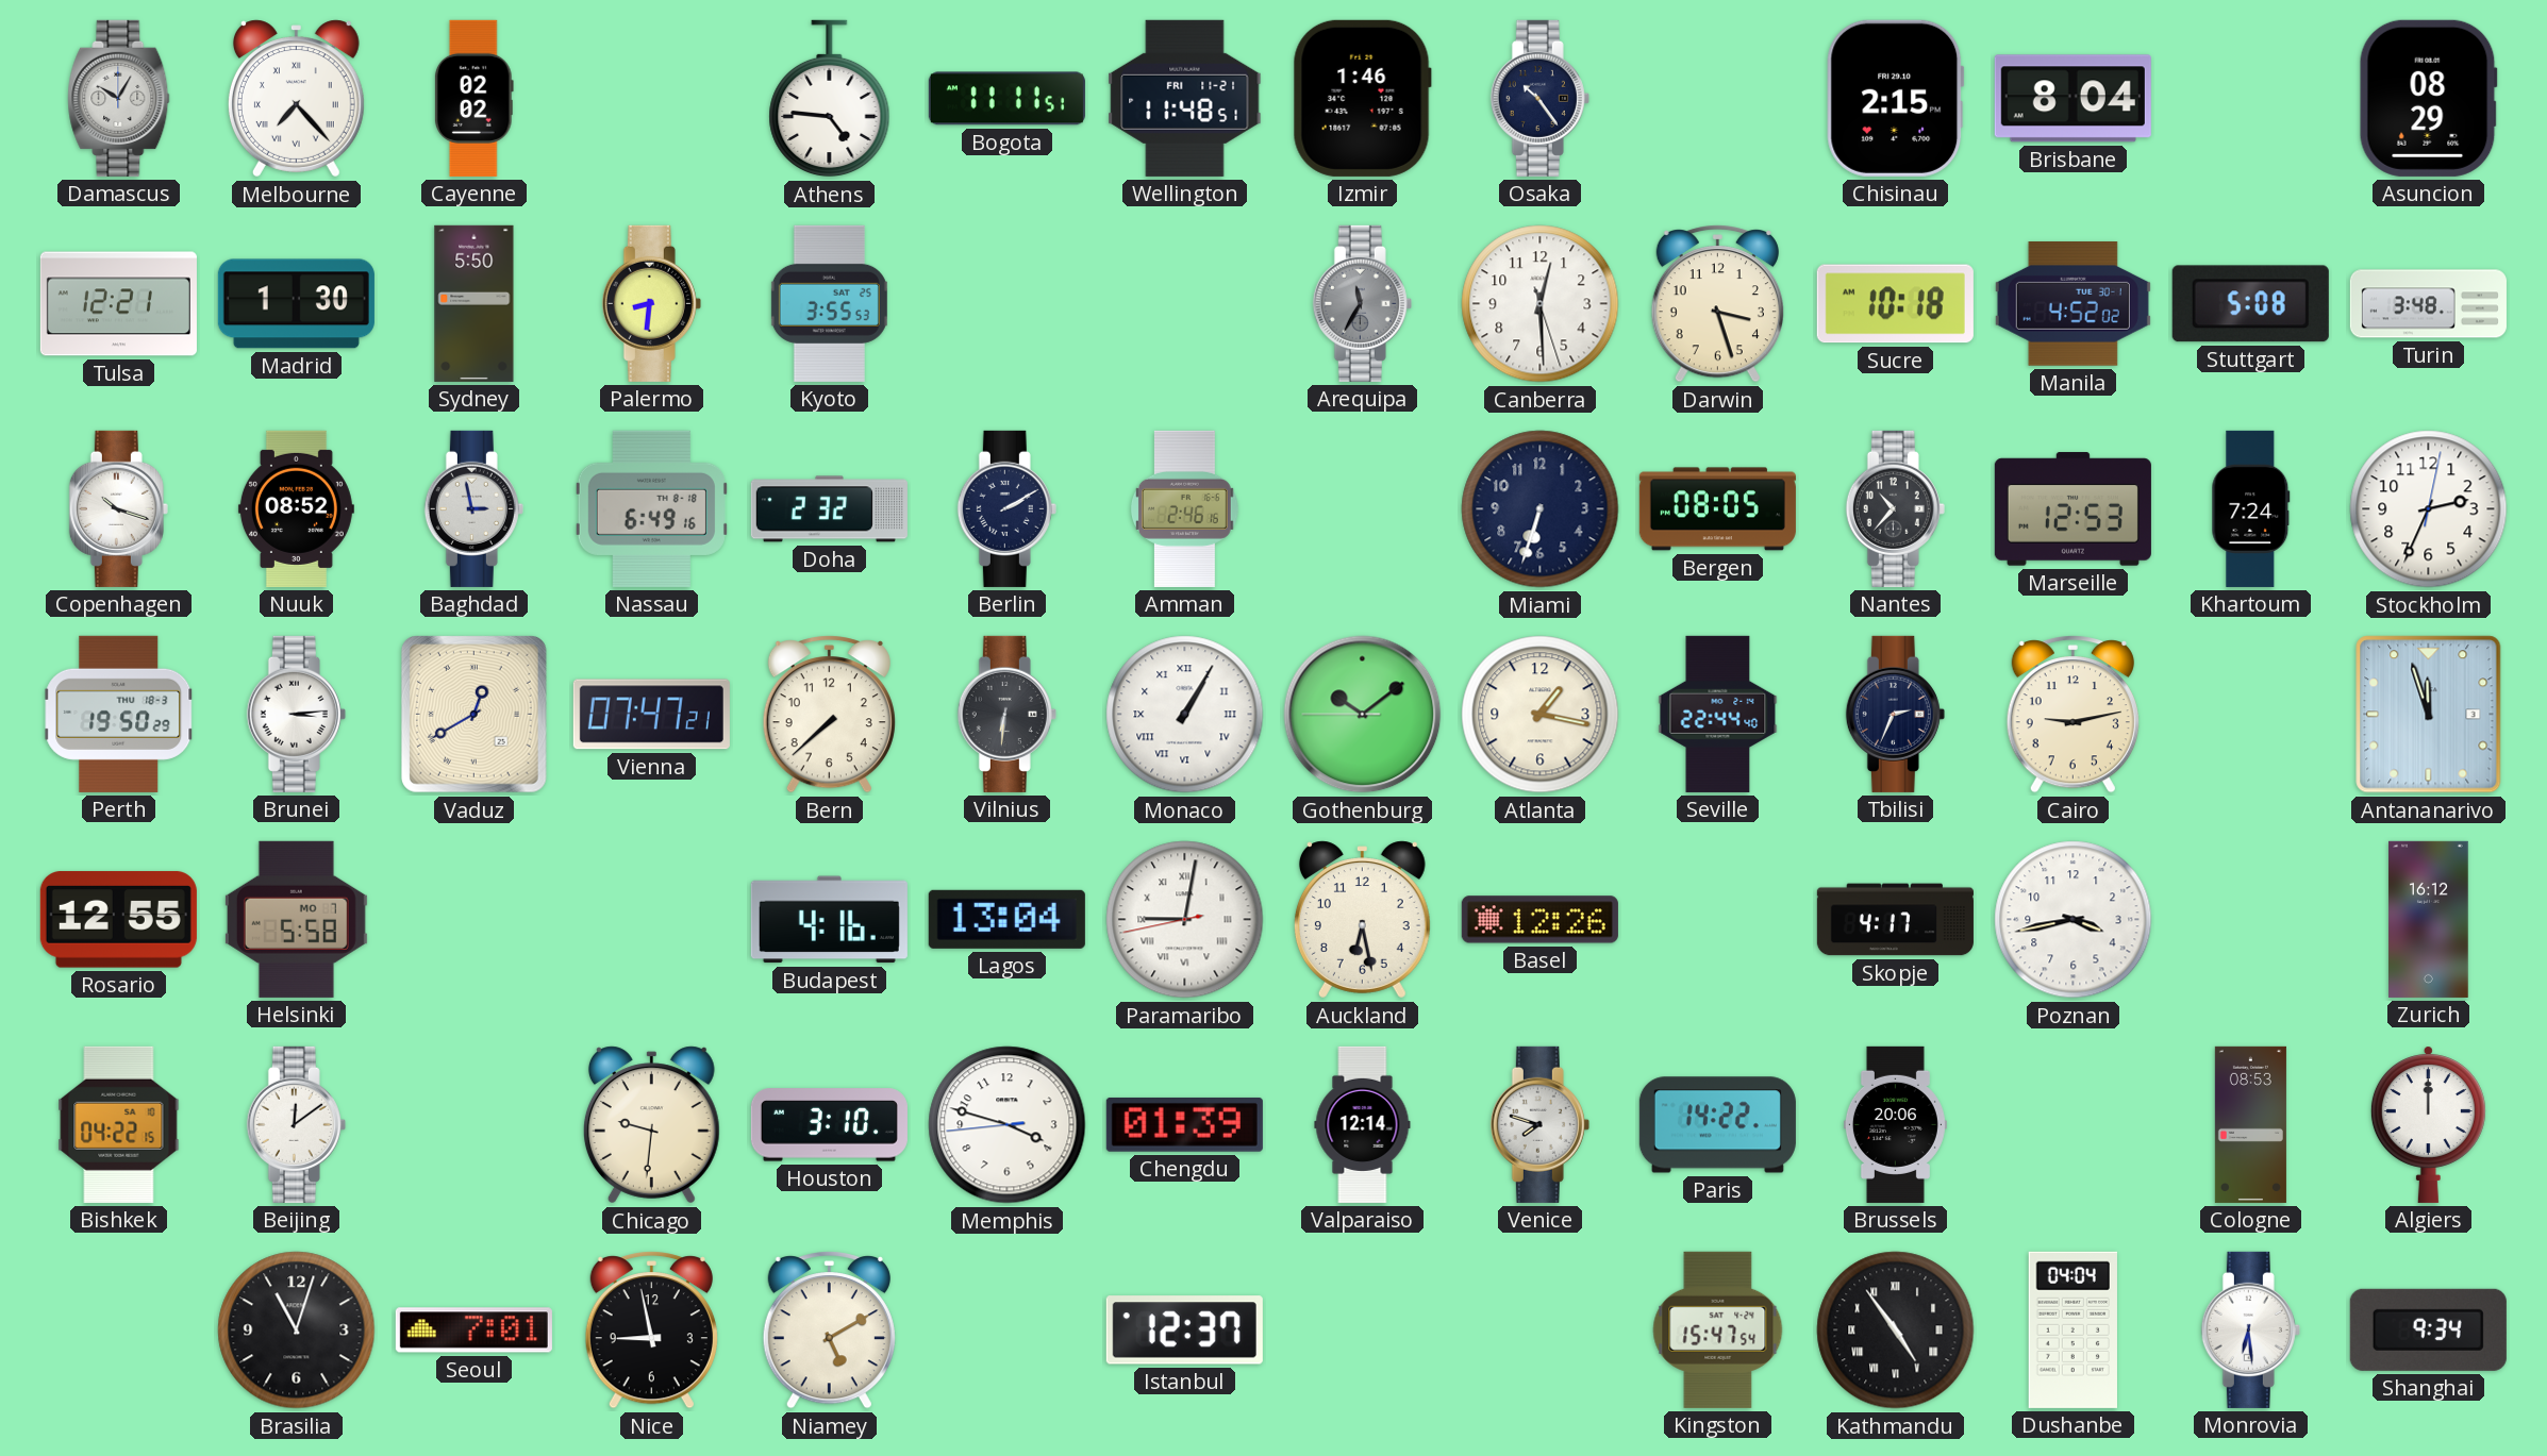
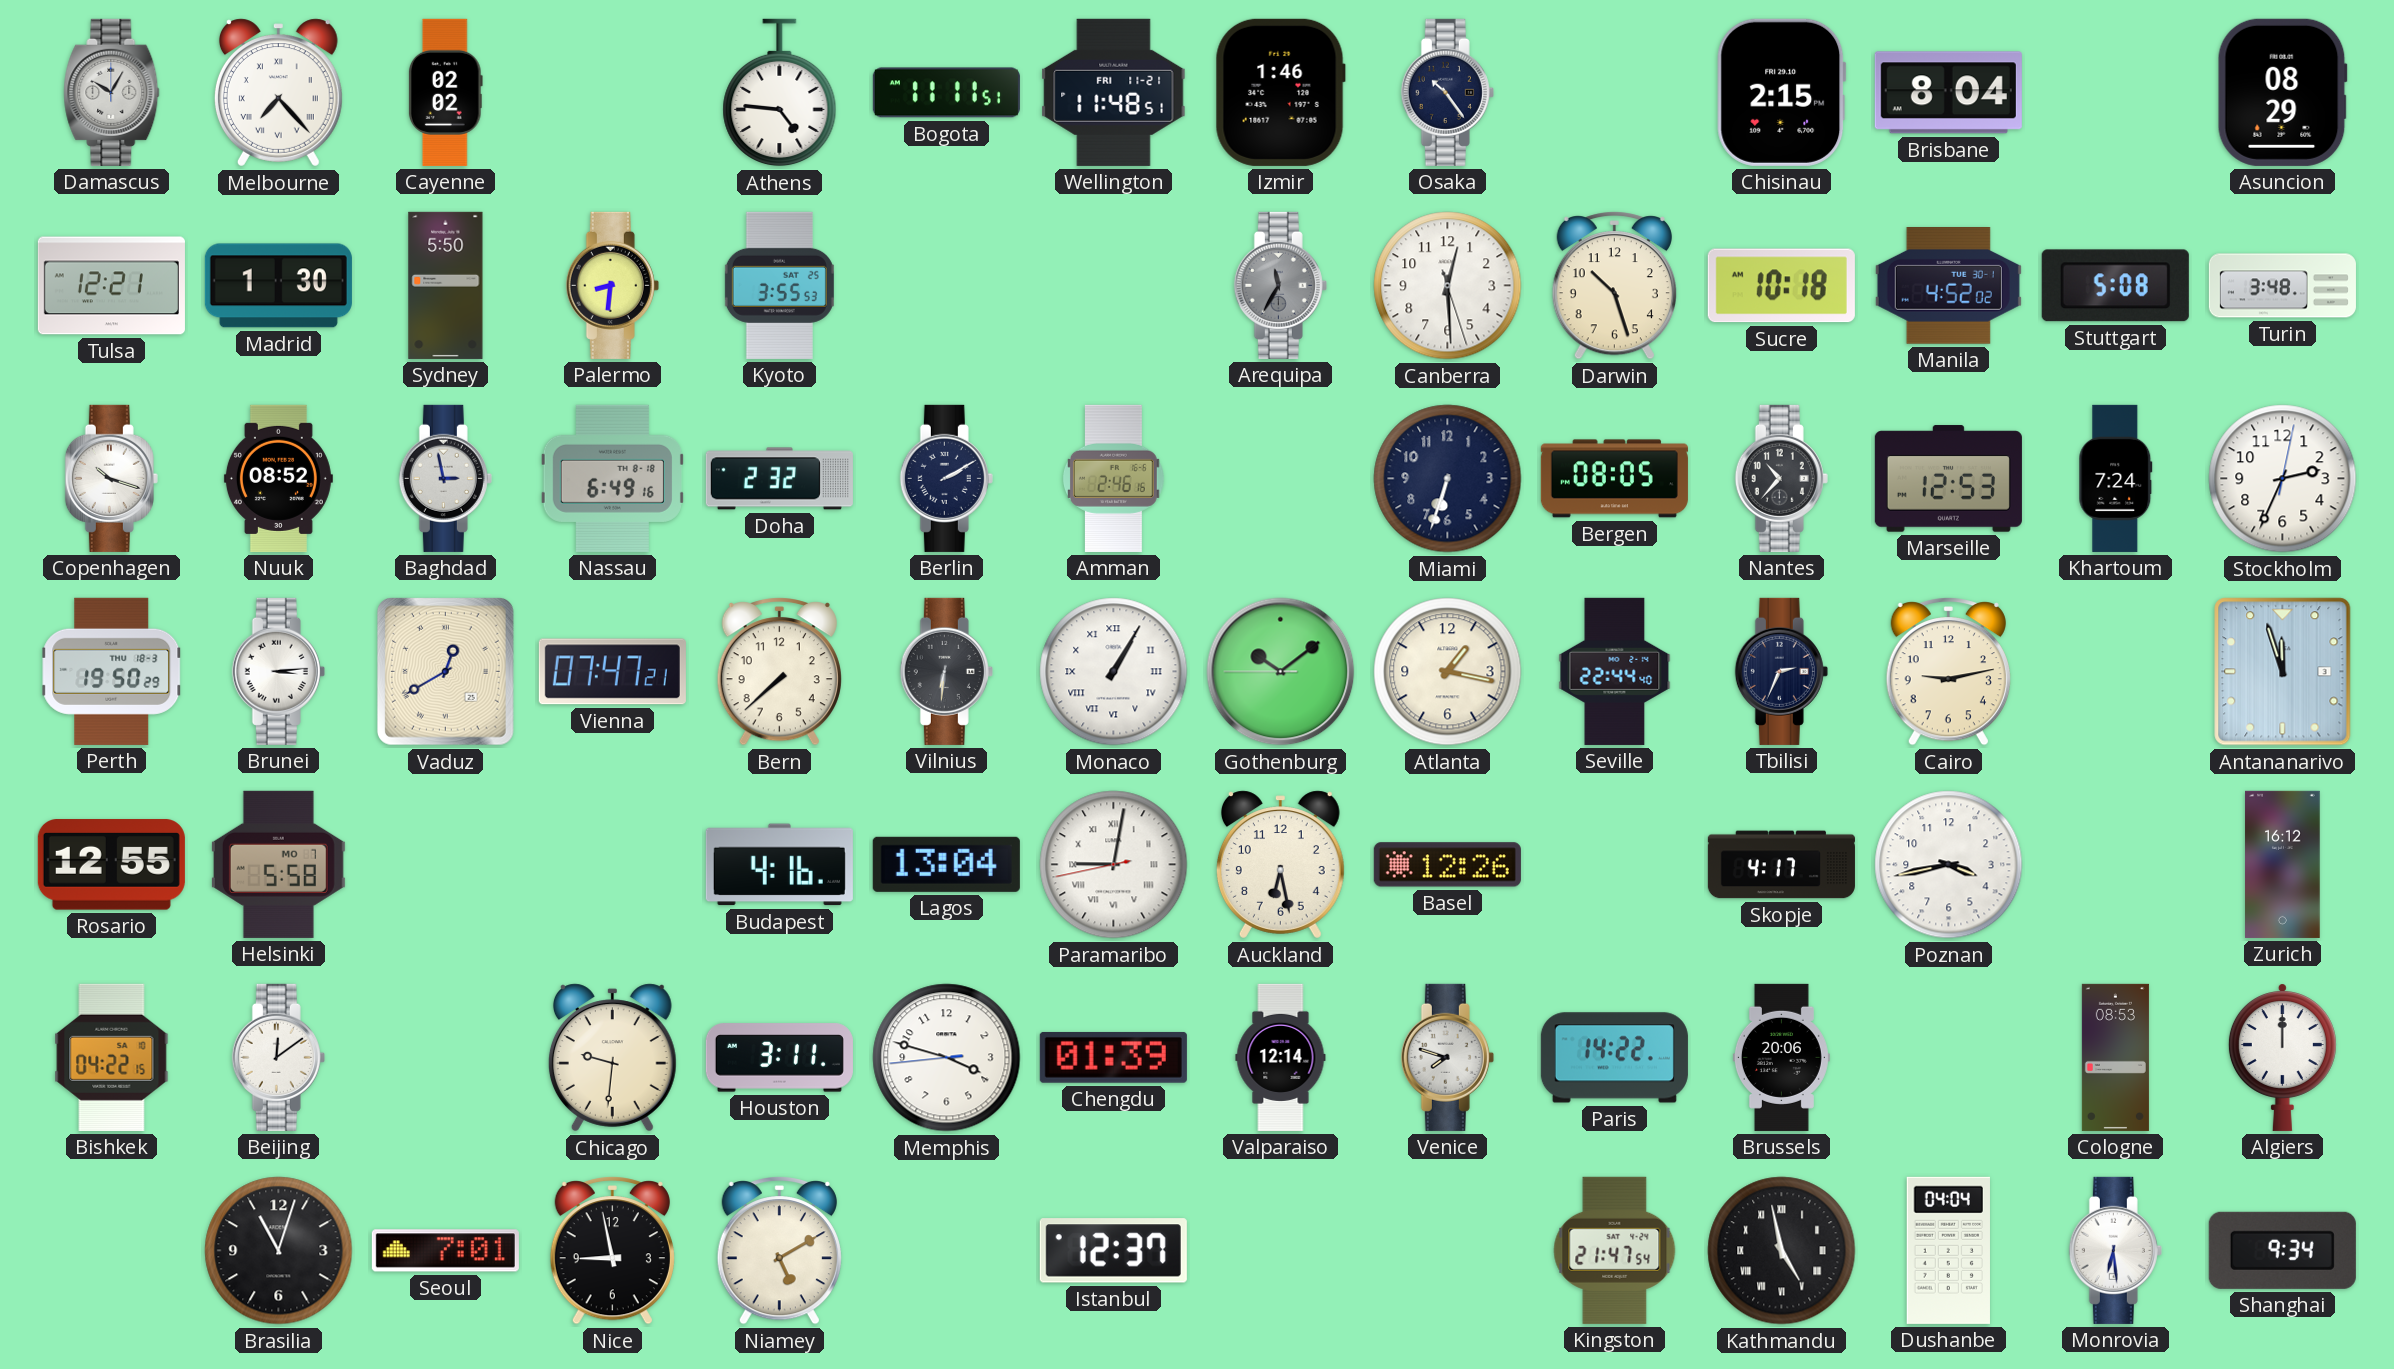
Darwin: 3:27 -> 10:27 (1614, 286)
Houston: 3:10 -> 3:11 (779, 1058)
Kingston: 15:47 -> 21:47 (1615, 1250)
Kathmandu: 4:54 -> 4:58 (1782, 1251)
